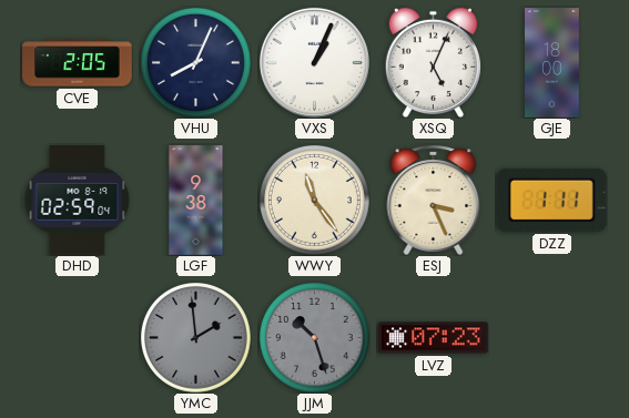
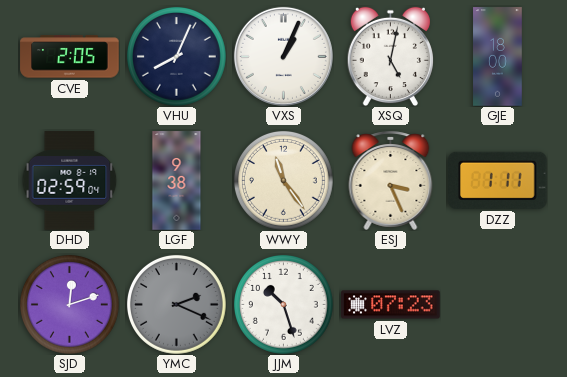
XSQ: 5:04 -> 5:02 (390, 56)
SJD: none -> 12:12 (69, 304)
YMC: 1:59 -> 2:19 (176, 304)
JJM dial: grey -> white (283, 304)
